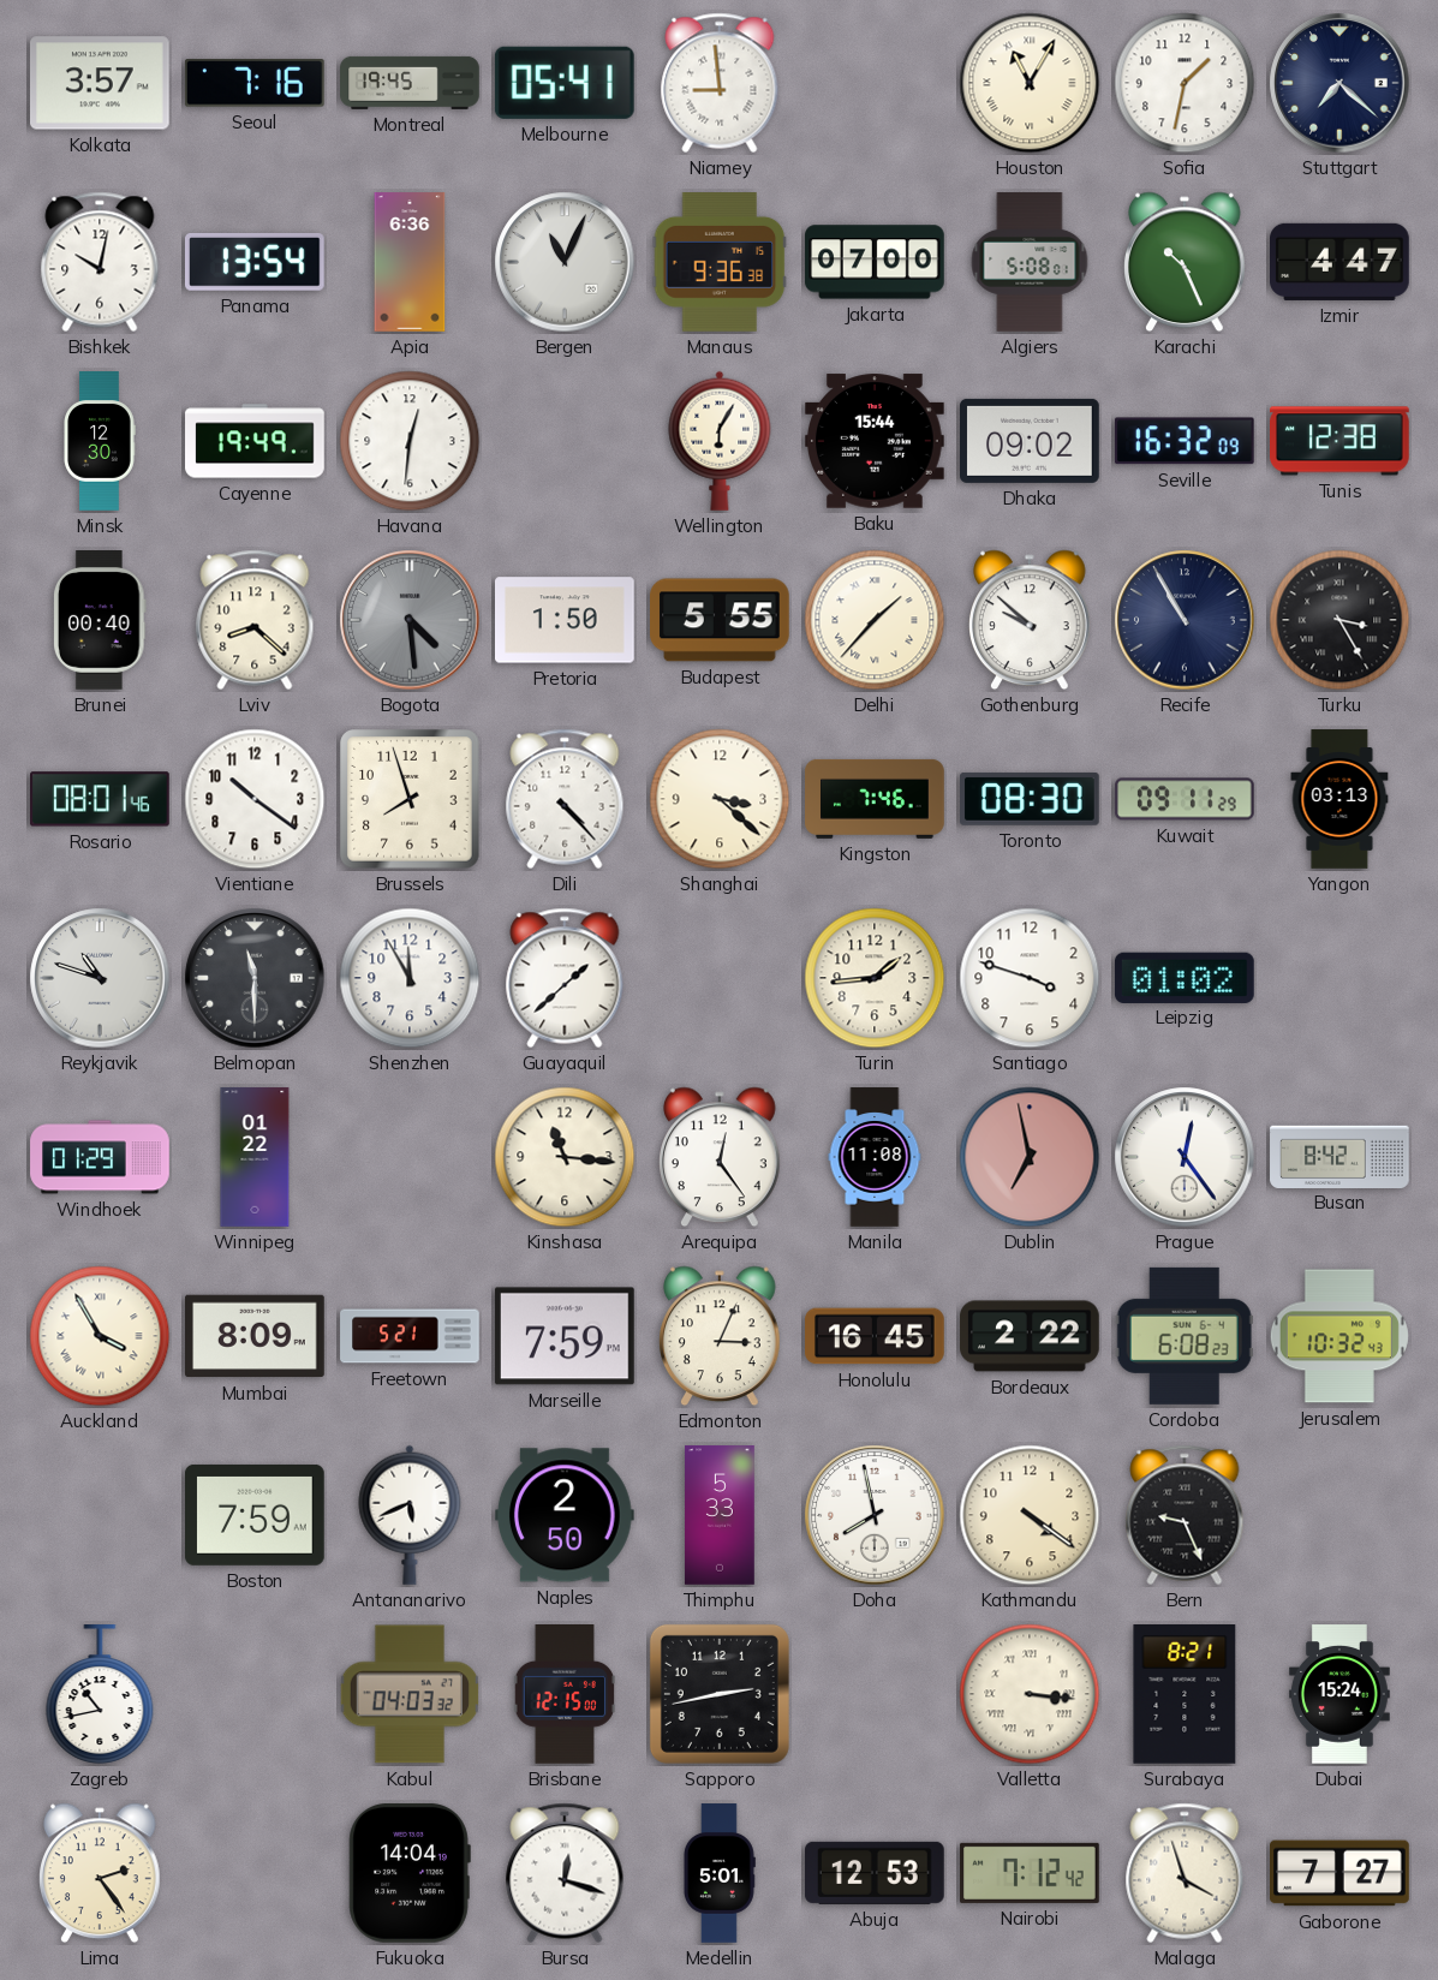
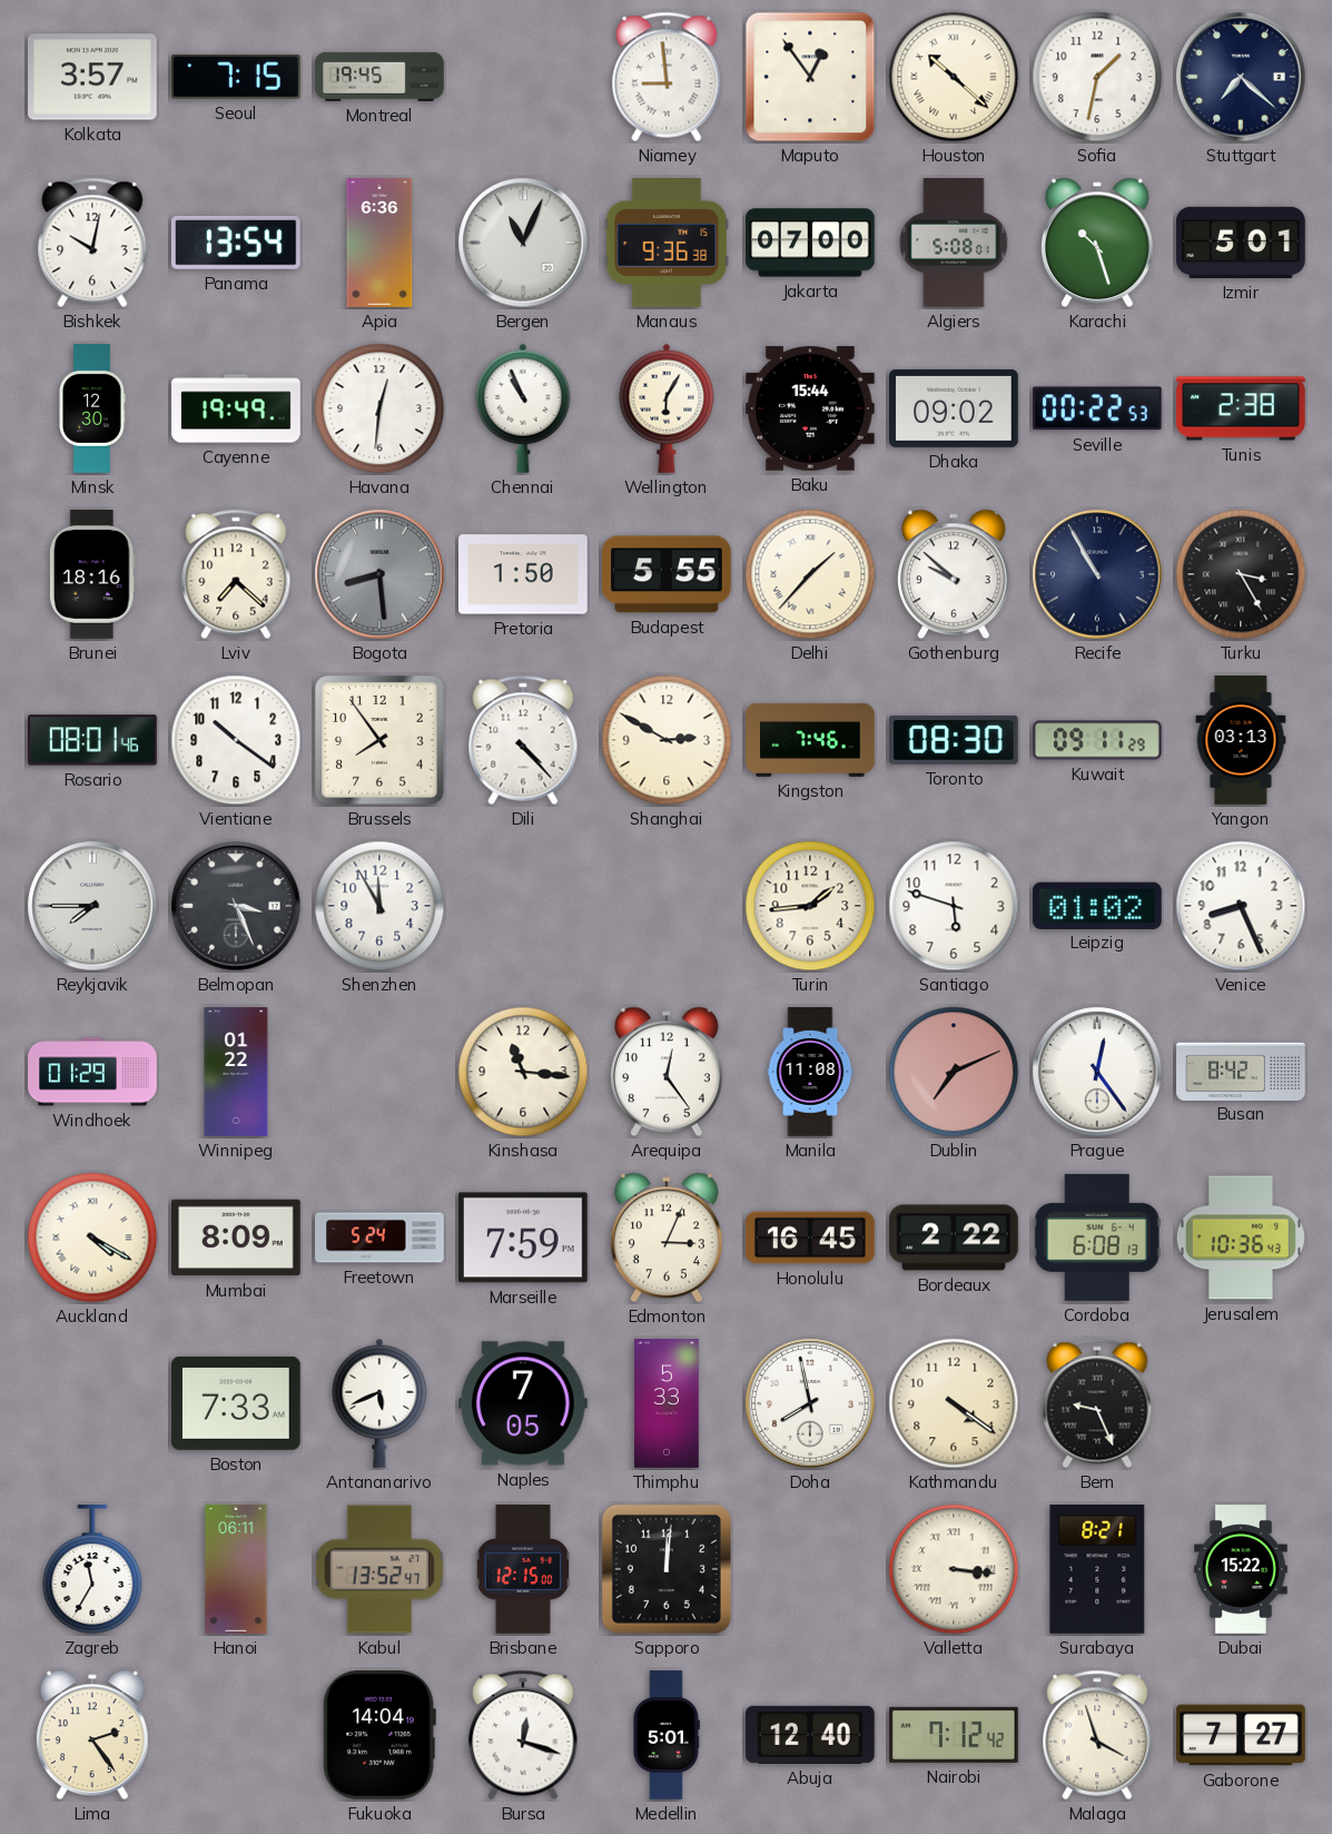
Seoul: 7:16 -> 7:15 (236, 78)
Melbourne: 05:41 -> none (565, 83)
Maputo: none -> 12:54 (810, 77)
Houston: 11:05 -> 10:22 (954, 77)
Karachi: 10:26 -> 10:27 (1098, 243)
Izmir: 4:47 -> 5:01 (1241, 243)
Chennai: none -> 10:56 (523, 408)
Seville: 16:32 -> 00:22 (1097, 408)
Tunis: 12:38 -> 2:38 (1242, 408)
Brunei: 00:40 -> 18:16 (92, 574)
Lviv: 8:22 -> 7:22 (236, 574)
Bogota: 4:29 -> 8:29 (379, 574)
Brussels: 7:57 -> 7:54 (379, 740)
Shanghai: 3:22 -> 2:50 (667, 740)
Reykjavik: 10:48 -> 7:45 (92, 906)
Belmopan: 11:30 -> 3:26 (236, 906)
Guayaquil: 1:38 -> none (565, 978)
Santiago: 3:48 -> 5:48 (954, 906)
Venice: none -> 8:26 (1241, 906)
Dublin: 6:58 -> 7:11 (954, 1072)
Auckland: 3:55 -> 4:20 (92, 1238)
Freetown: 5:21 -> 5:24 (379, 1238)
Cordoba: 6:08:23 -> 6:08:13 (1097, 1238)
Jerusalem: 10:32 -> 10:36 (1241, 1238)
Boston: 7:59 -> 7:33 (237, 1403)
Naples: 2:50 -> 7:05 (524, 1403)
Zagreb: 10:43 -> 11:35 (92, 1570)
Hanoi: none -> 06:11 (236, 1569)
Kabul: 04:03 -> 13:52 (378, 1569)
Sapporo: 2:43 -> 12:01 (667, 1569)
Dubai: 15:24 -> 15:22 (1241, 1569)
Abuja: 12:53 -> 12:40 (811, 1735)
